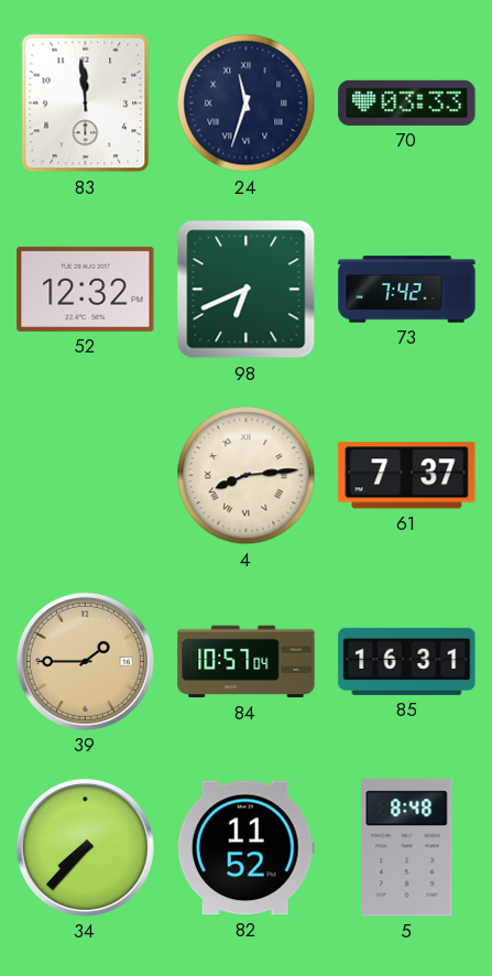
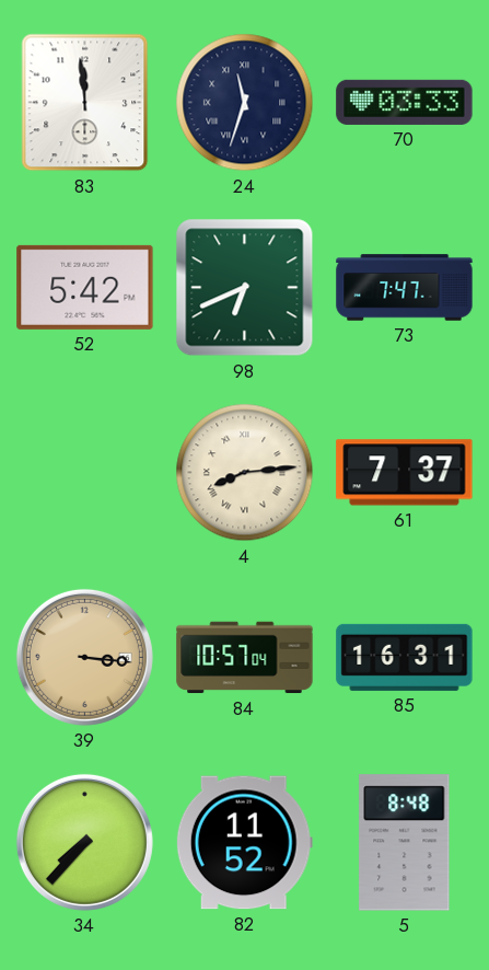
52: 12:32 -> 5:42 (85, 287)
73: 7:42 -> 7:47 (405, 288)
39: 1:45 -> 3:16 (84, 657)
